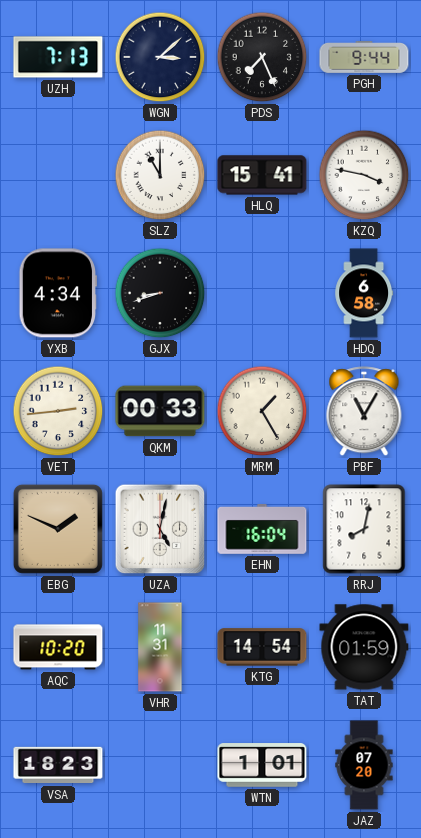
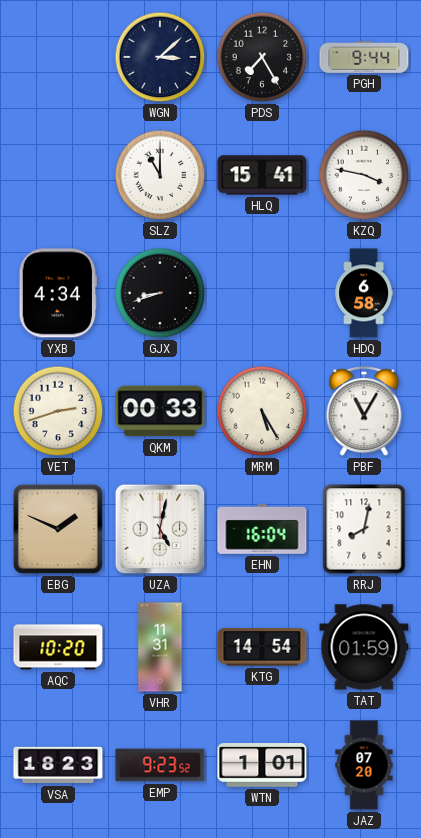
UZH: 7:13 -> none (58, 57)
PDS: 7:26 -> 7:25 (262, 57)
VET: 2:44 -> 2:42 (58, 411)
MRM: 1:25 -> 5:25 (262, 411)
EMP: none -> 9:23 (160, 765)
